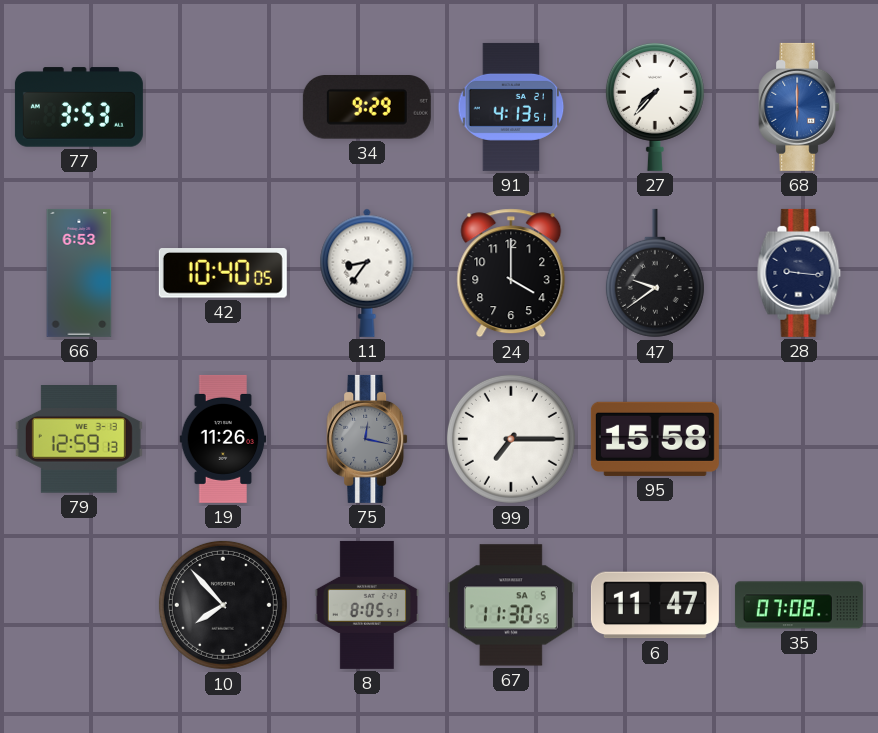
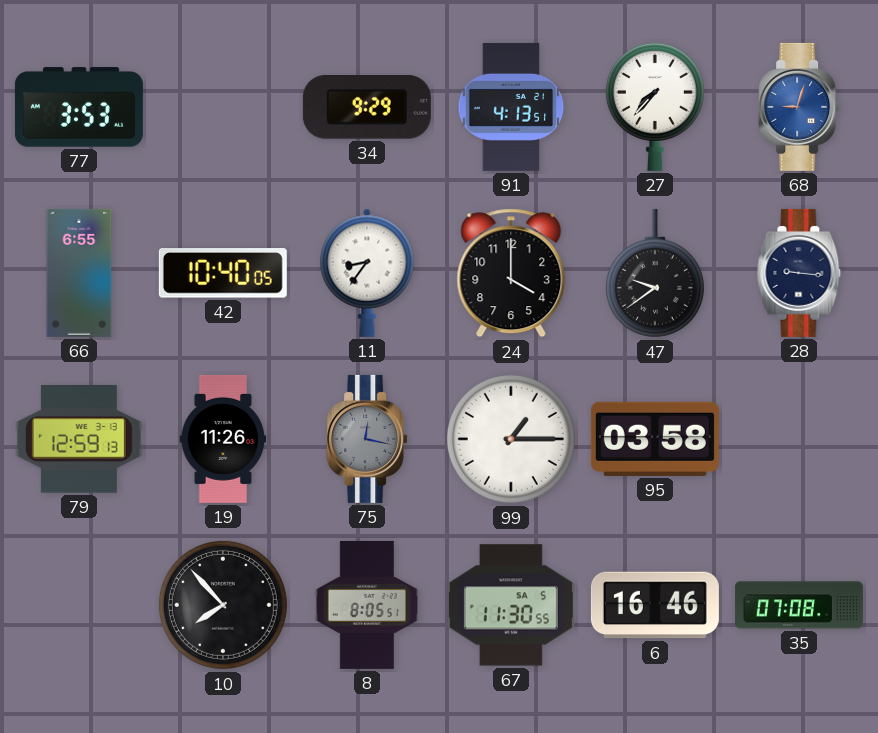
68: 6:00 -> 9:03 (799, 107)
66: 6:53 -> 6:55 (79, 273)
99: 7:15 -> 1:15 (511, 439)
95: 15:58 -> 03:58 (655, 439)
6: 11:47 -> 16:46 (655, 605)
